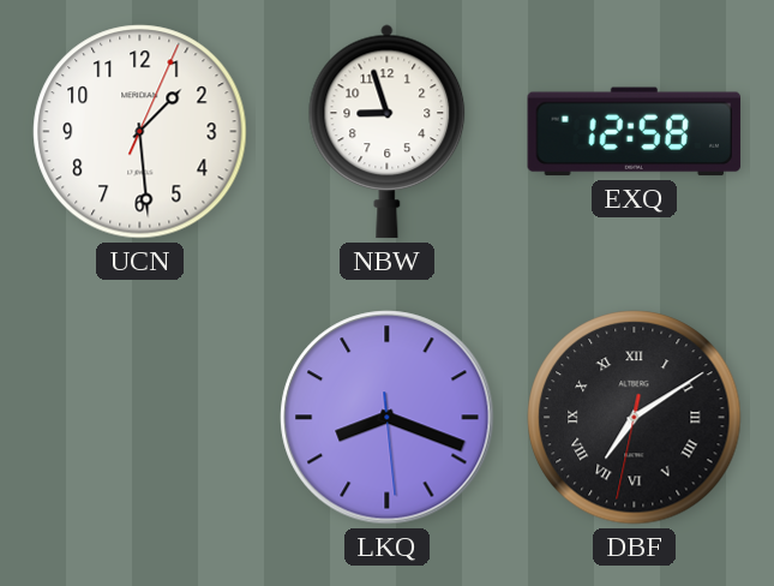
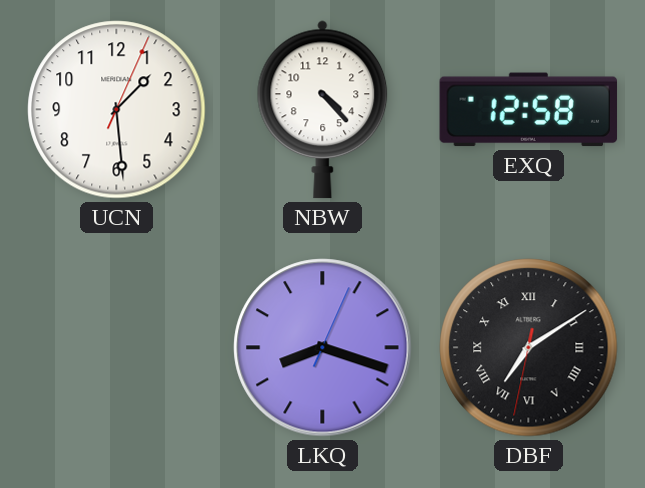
NBW: 8:57 -> 4:23 (323, 110)
LKQ: 8:18:29 -> 8:18:04 (323, 348)
